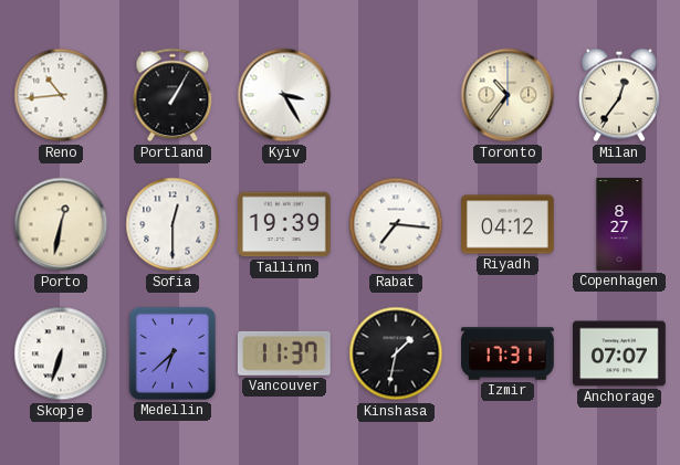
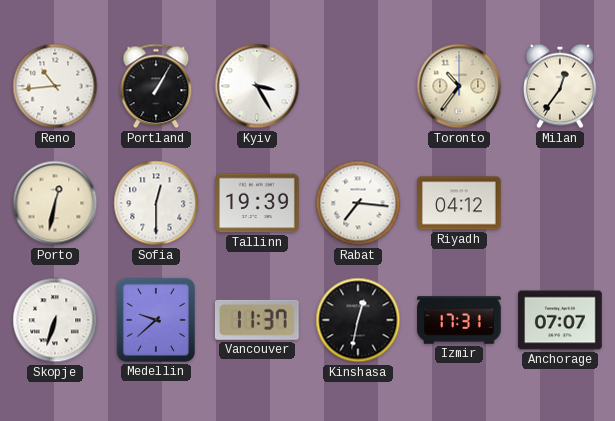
Copenhagen: 8:27 -> none (619, 224)
Medellin: 6:38 -> 9:38 (156, 320)
Kinshasa: 1:32 -> 12:32 (358, 320)
